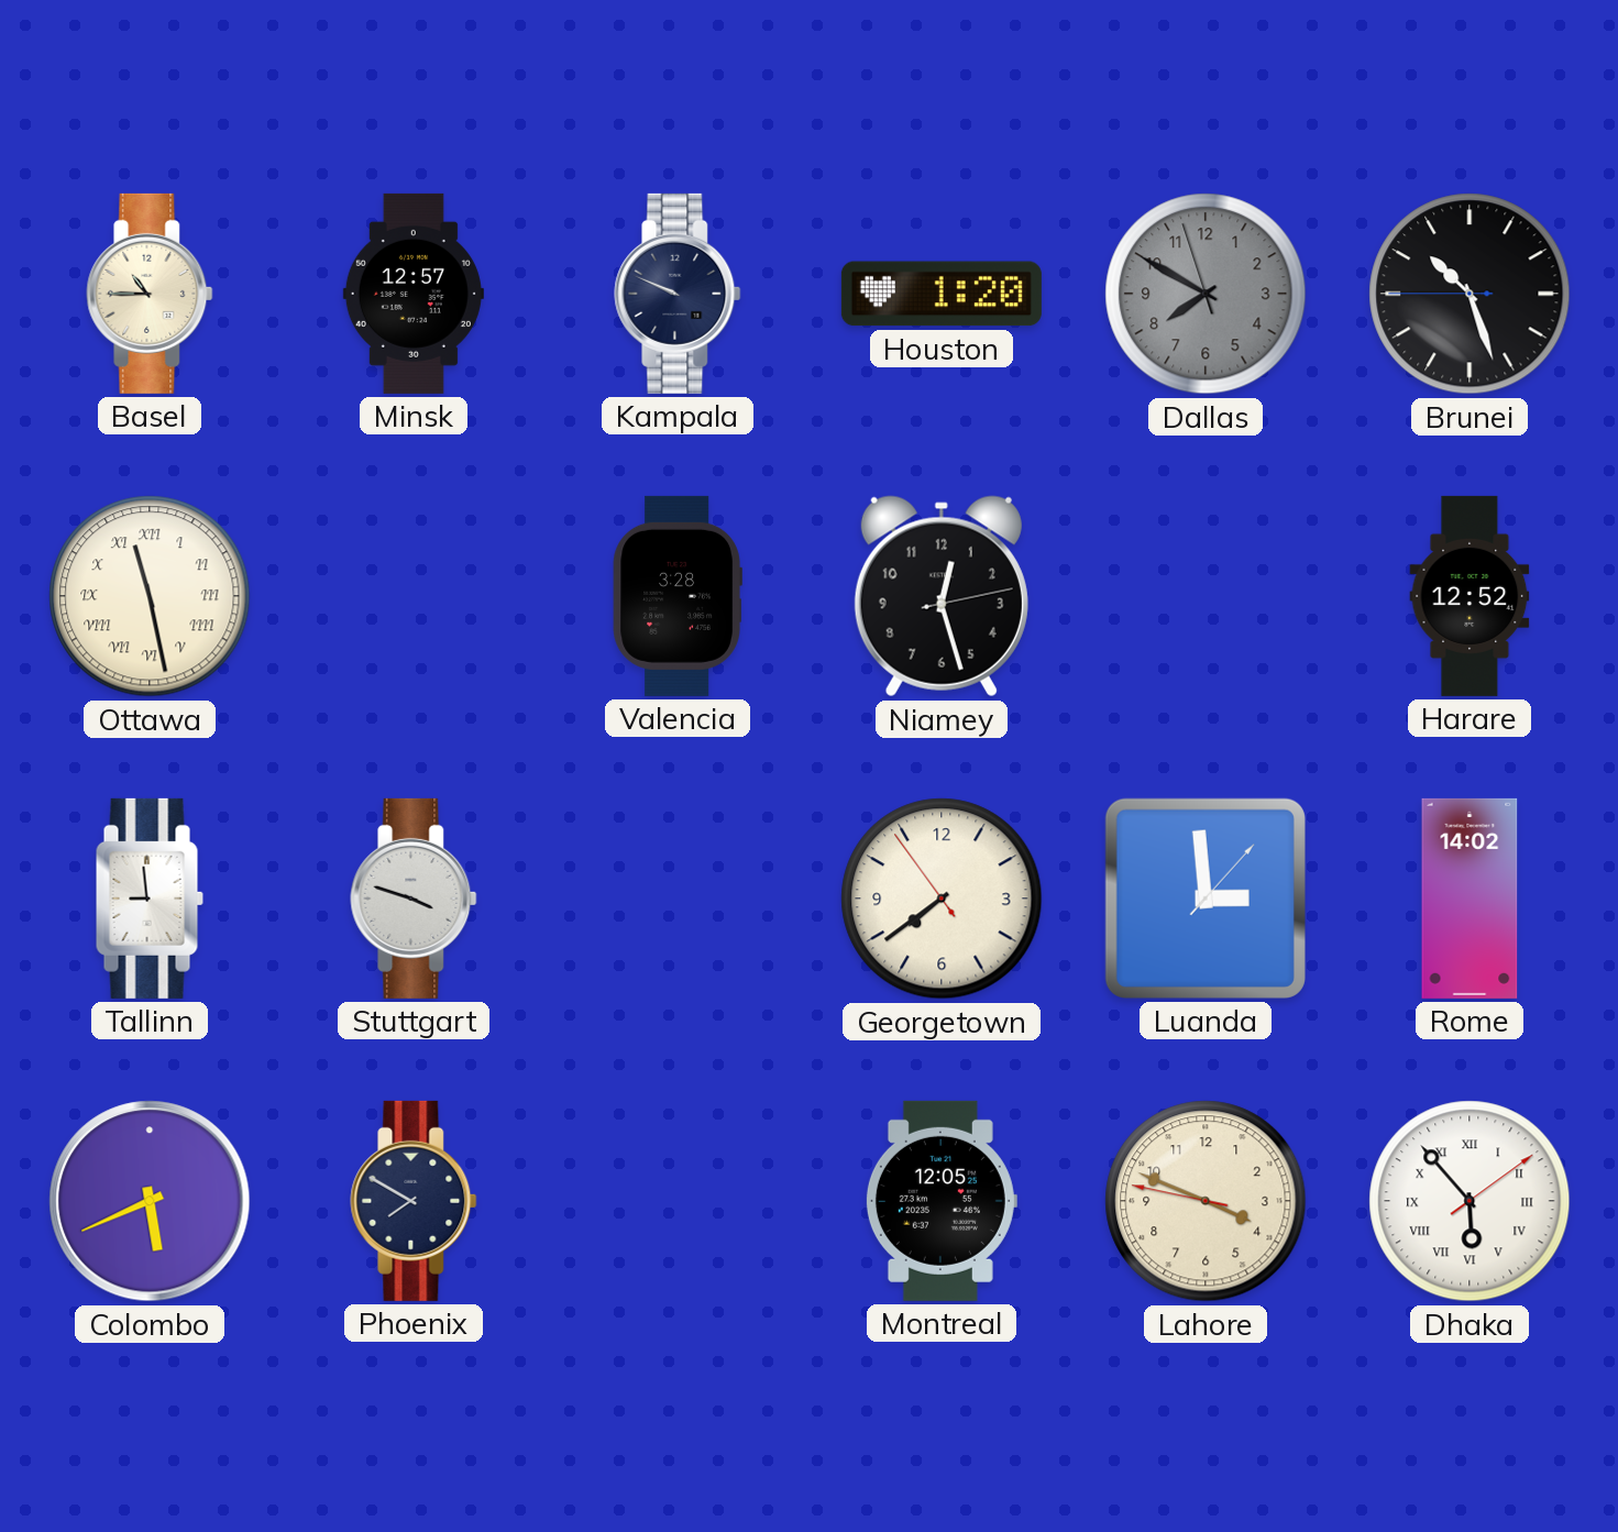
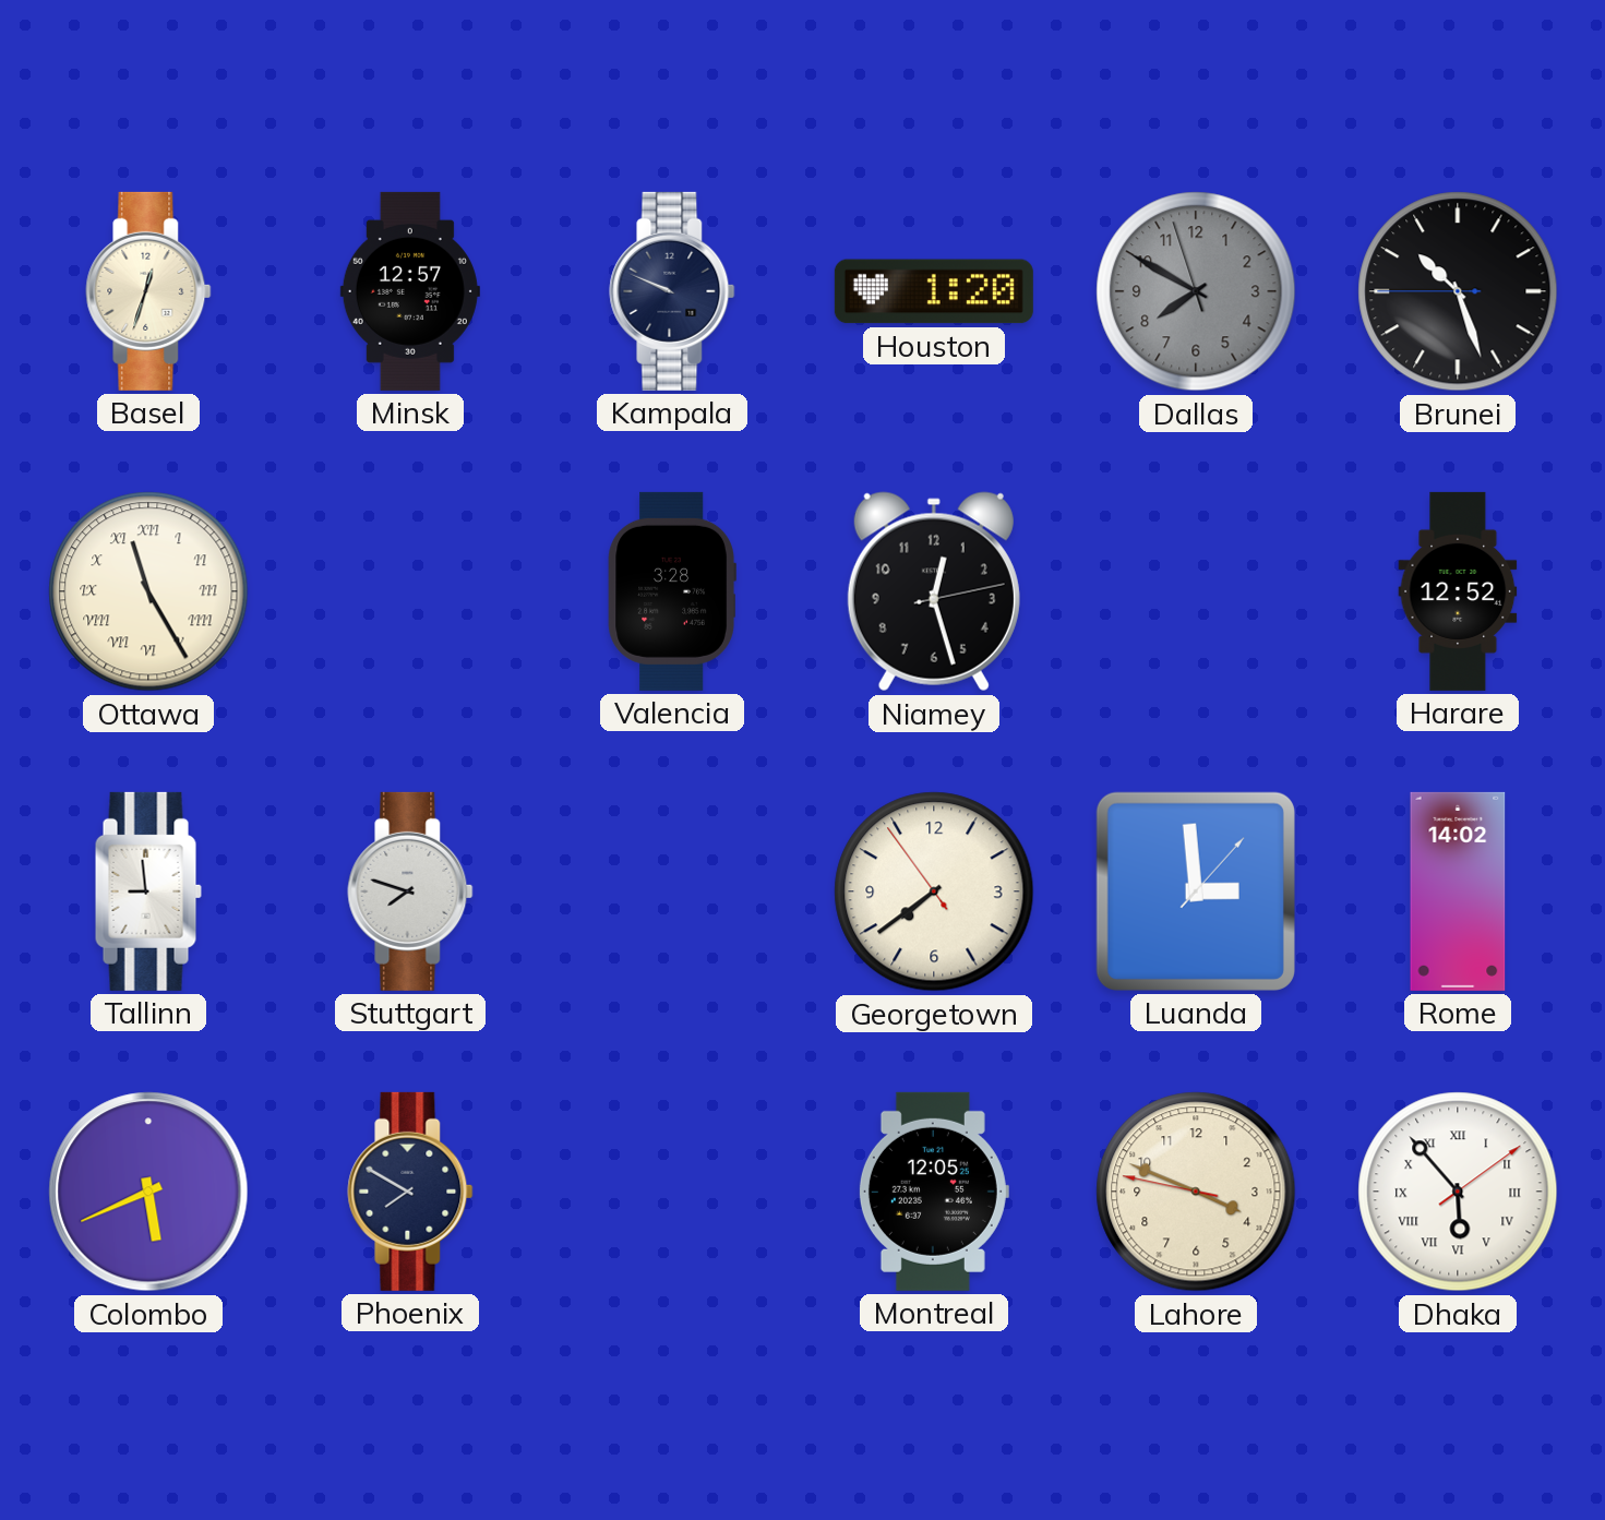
Basel: 10:45 -> 12:33 (148, 291)
Ottawa: 11:28 -> 11:25 (148, 591)
Stuttgart: 3:48 -> 7:48 (410, 891)
